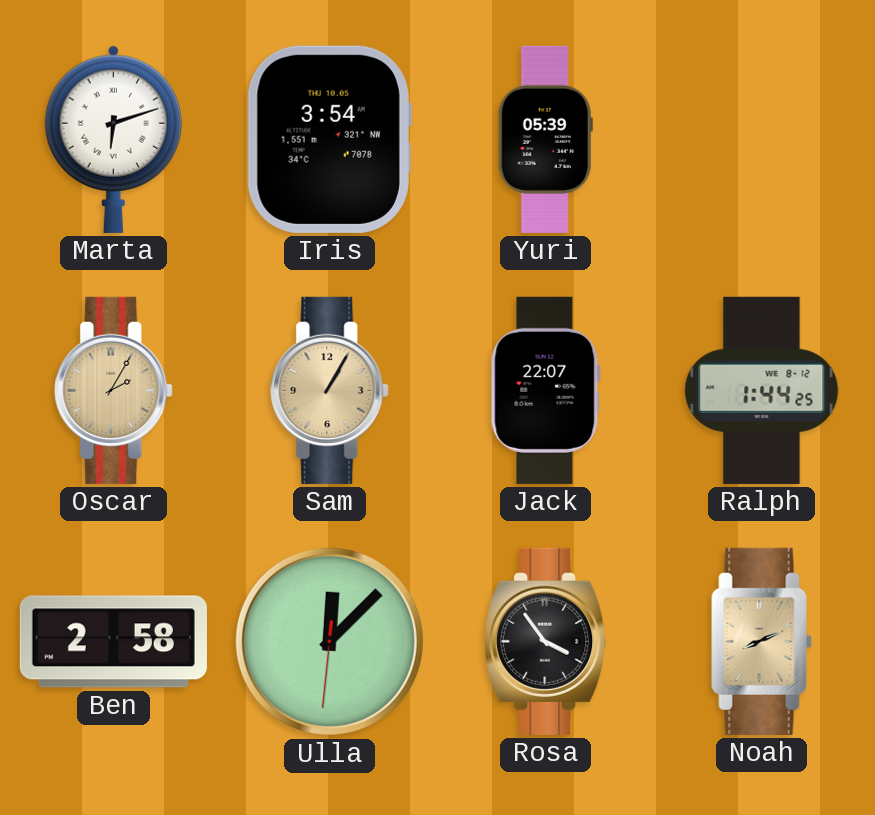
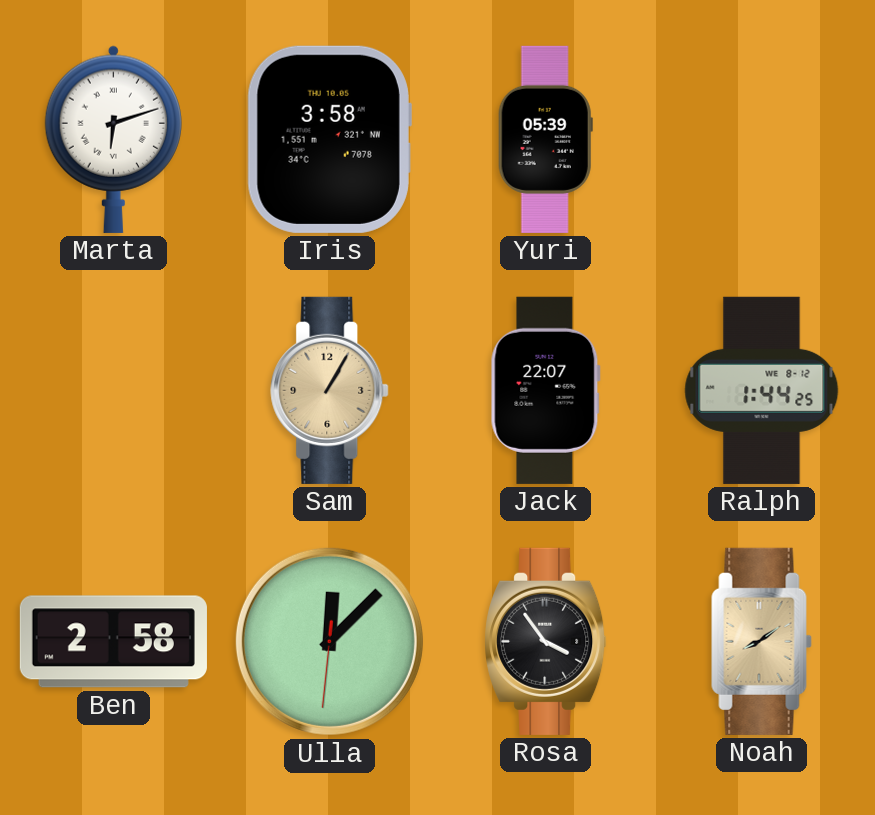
Iris: 3:54 -> 3:58 (329, 139)
Oscar: 2:05 -> none (114, 390)
Noah: 8:11 -> 8:09 (762, 641)
